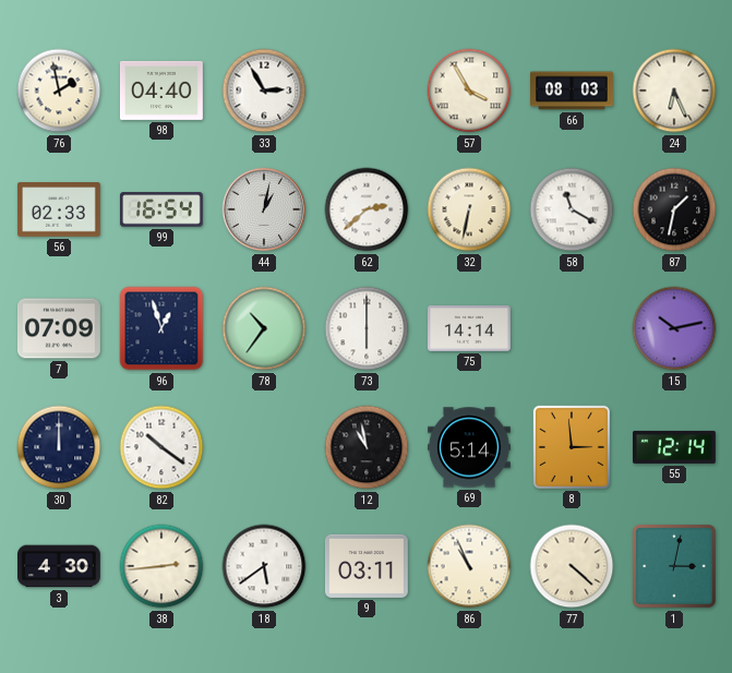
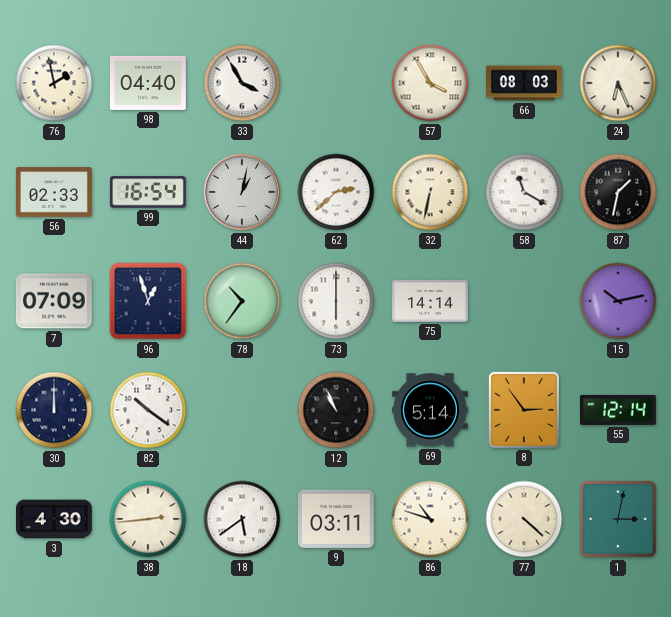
33: 2:55 -> 3:55 (242, 83)
12: 10:58 -> 10:56 (336, 410)
8: 2:59 -> 2:54 (524, 410)
86: 10:56 -> 10:48 (430, 519)
